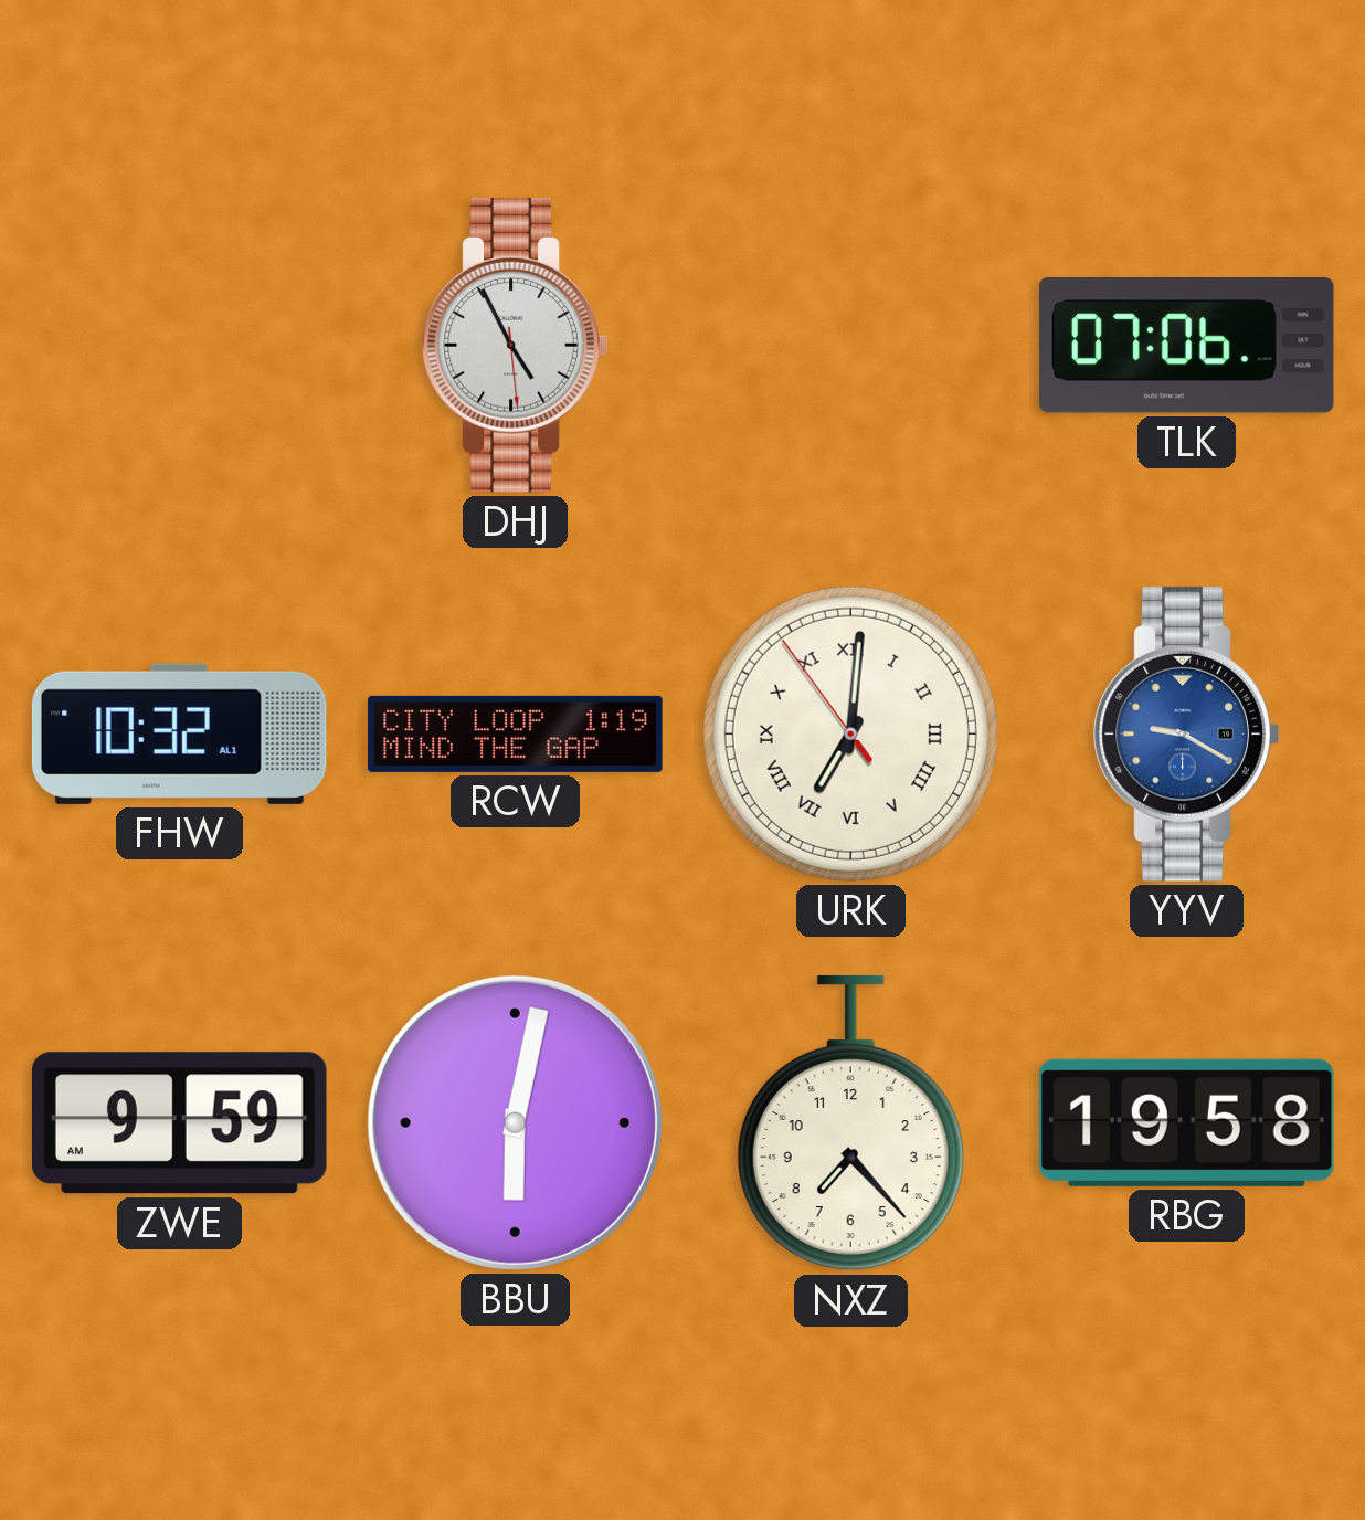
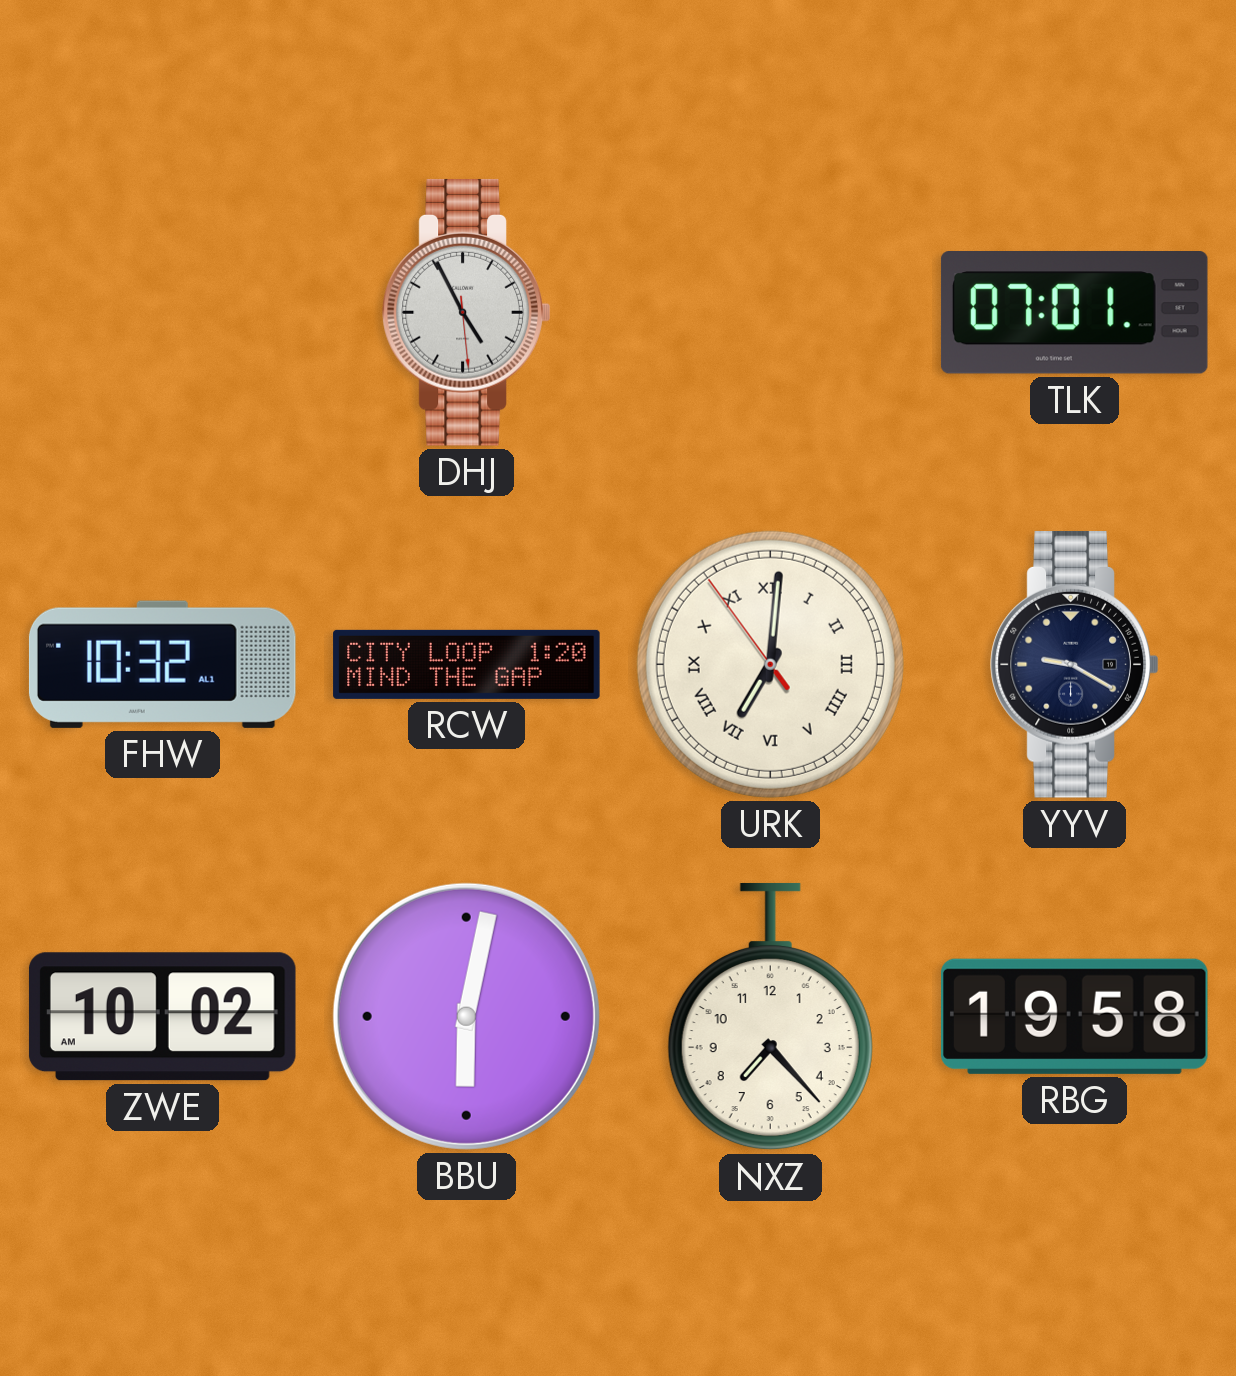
TLK: 07:06 -> 07:01 (1074, 313)
RCW: 1:19 -> 1:20 (467, 664)
YYV dial: blue -> navy (1075, 664)
ZWE: 9:59 -> 10:02 (162, 1017)
